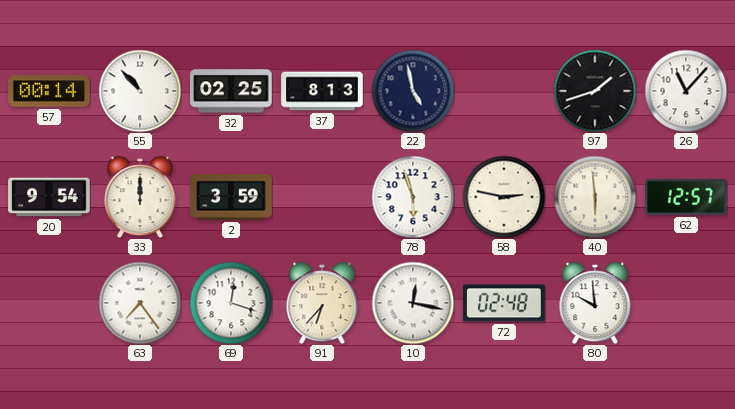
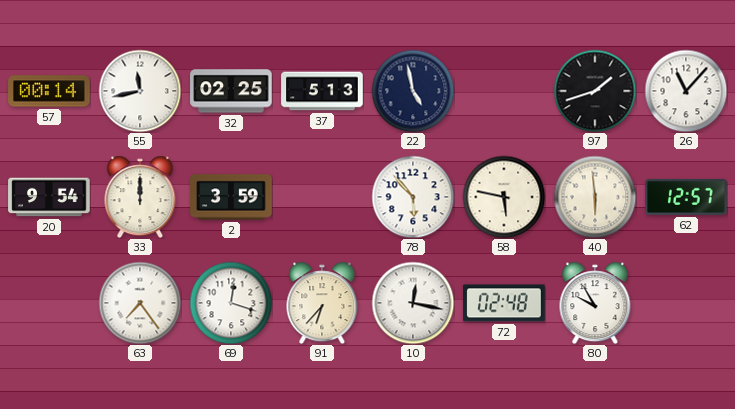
55: 10:53 -> 11:43 (140, 91)
37: 8:13 -> 5:13 (322, 91)
78: 5:57 -> 5:53 (413, 197)
58: 2:47 -> 5:47 (504, 197)
80: 9:59 -> 9:55 (595, 303)
